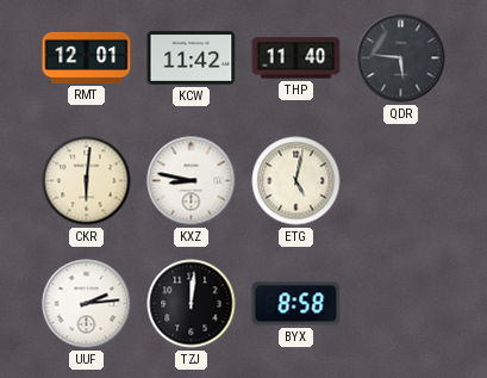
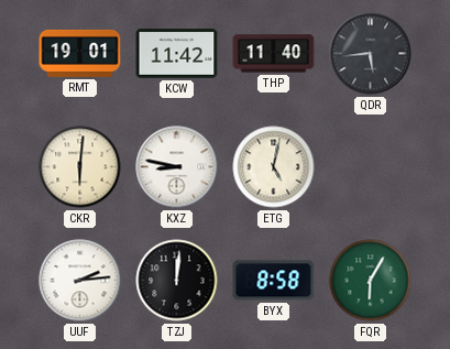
RMT: 12:01 -> 19:01 (80, 53)
QDR: 5:46 -> 5:44 (371, 54)
FQR: none -> 6:05 (371, 281)
